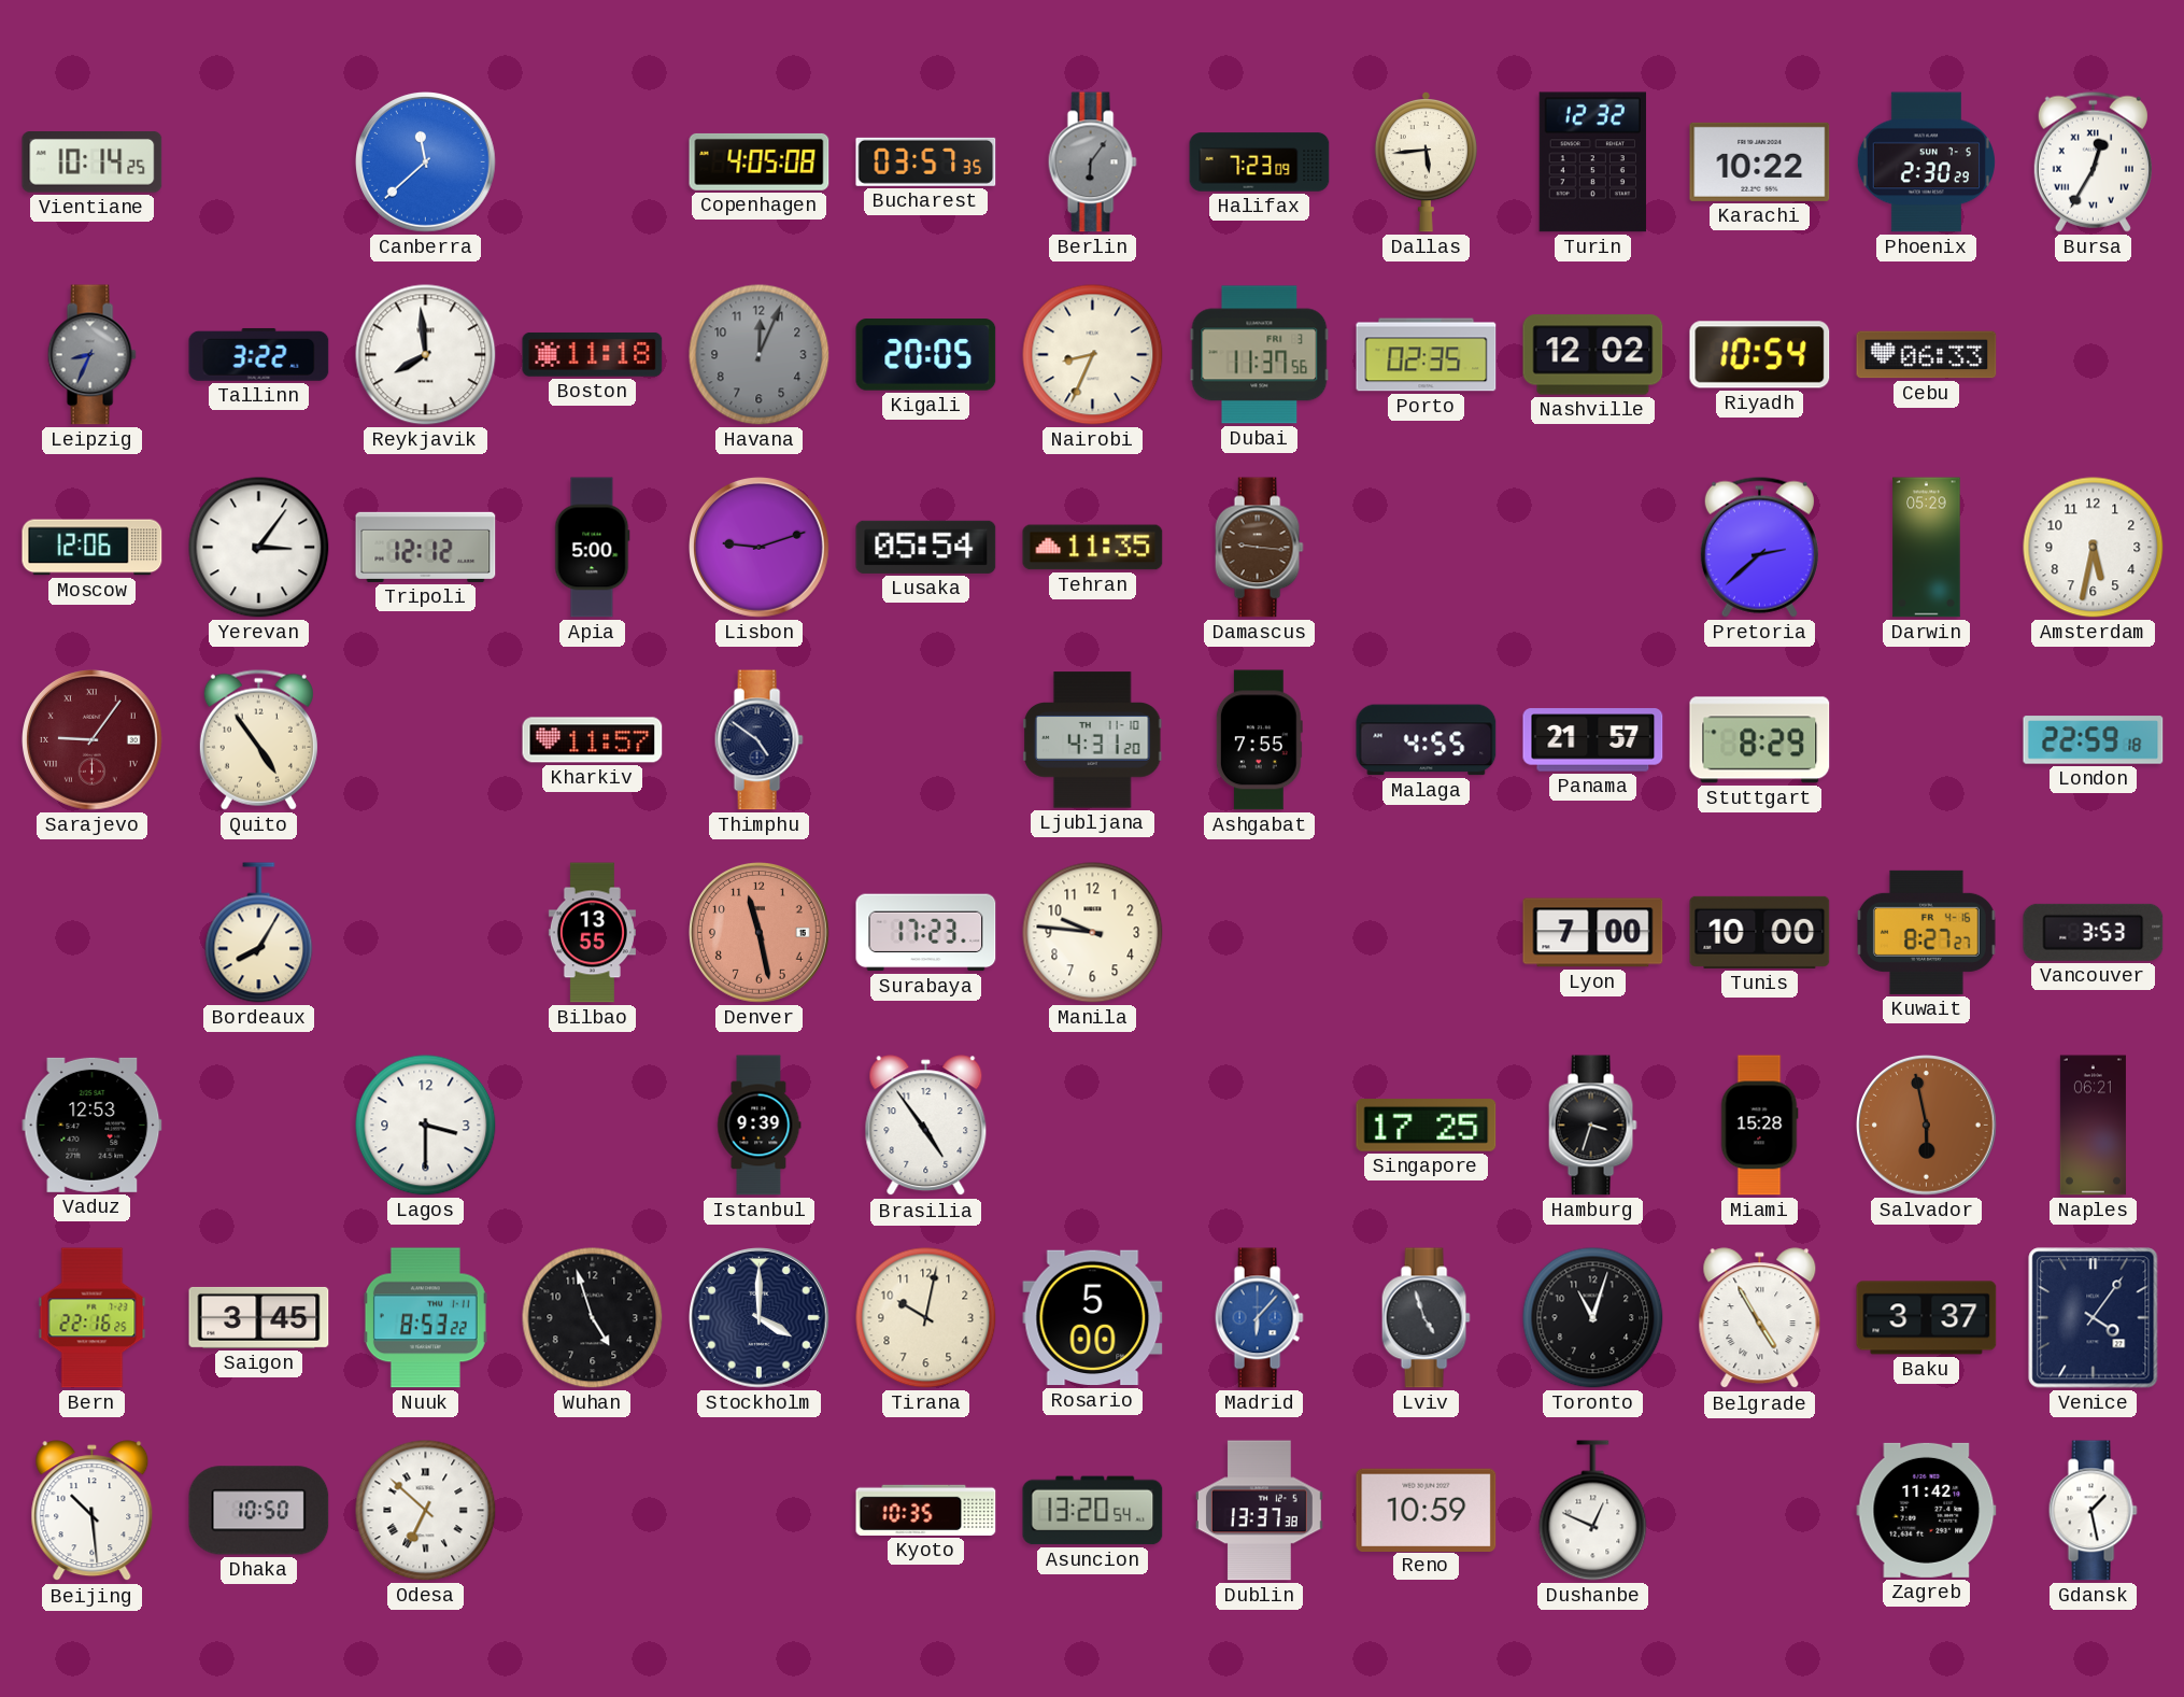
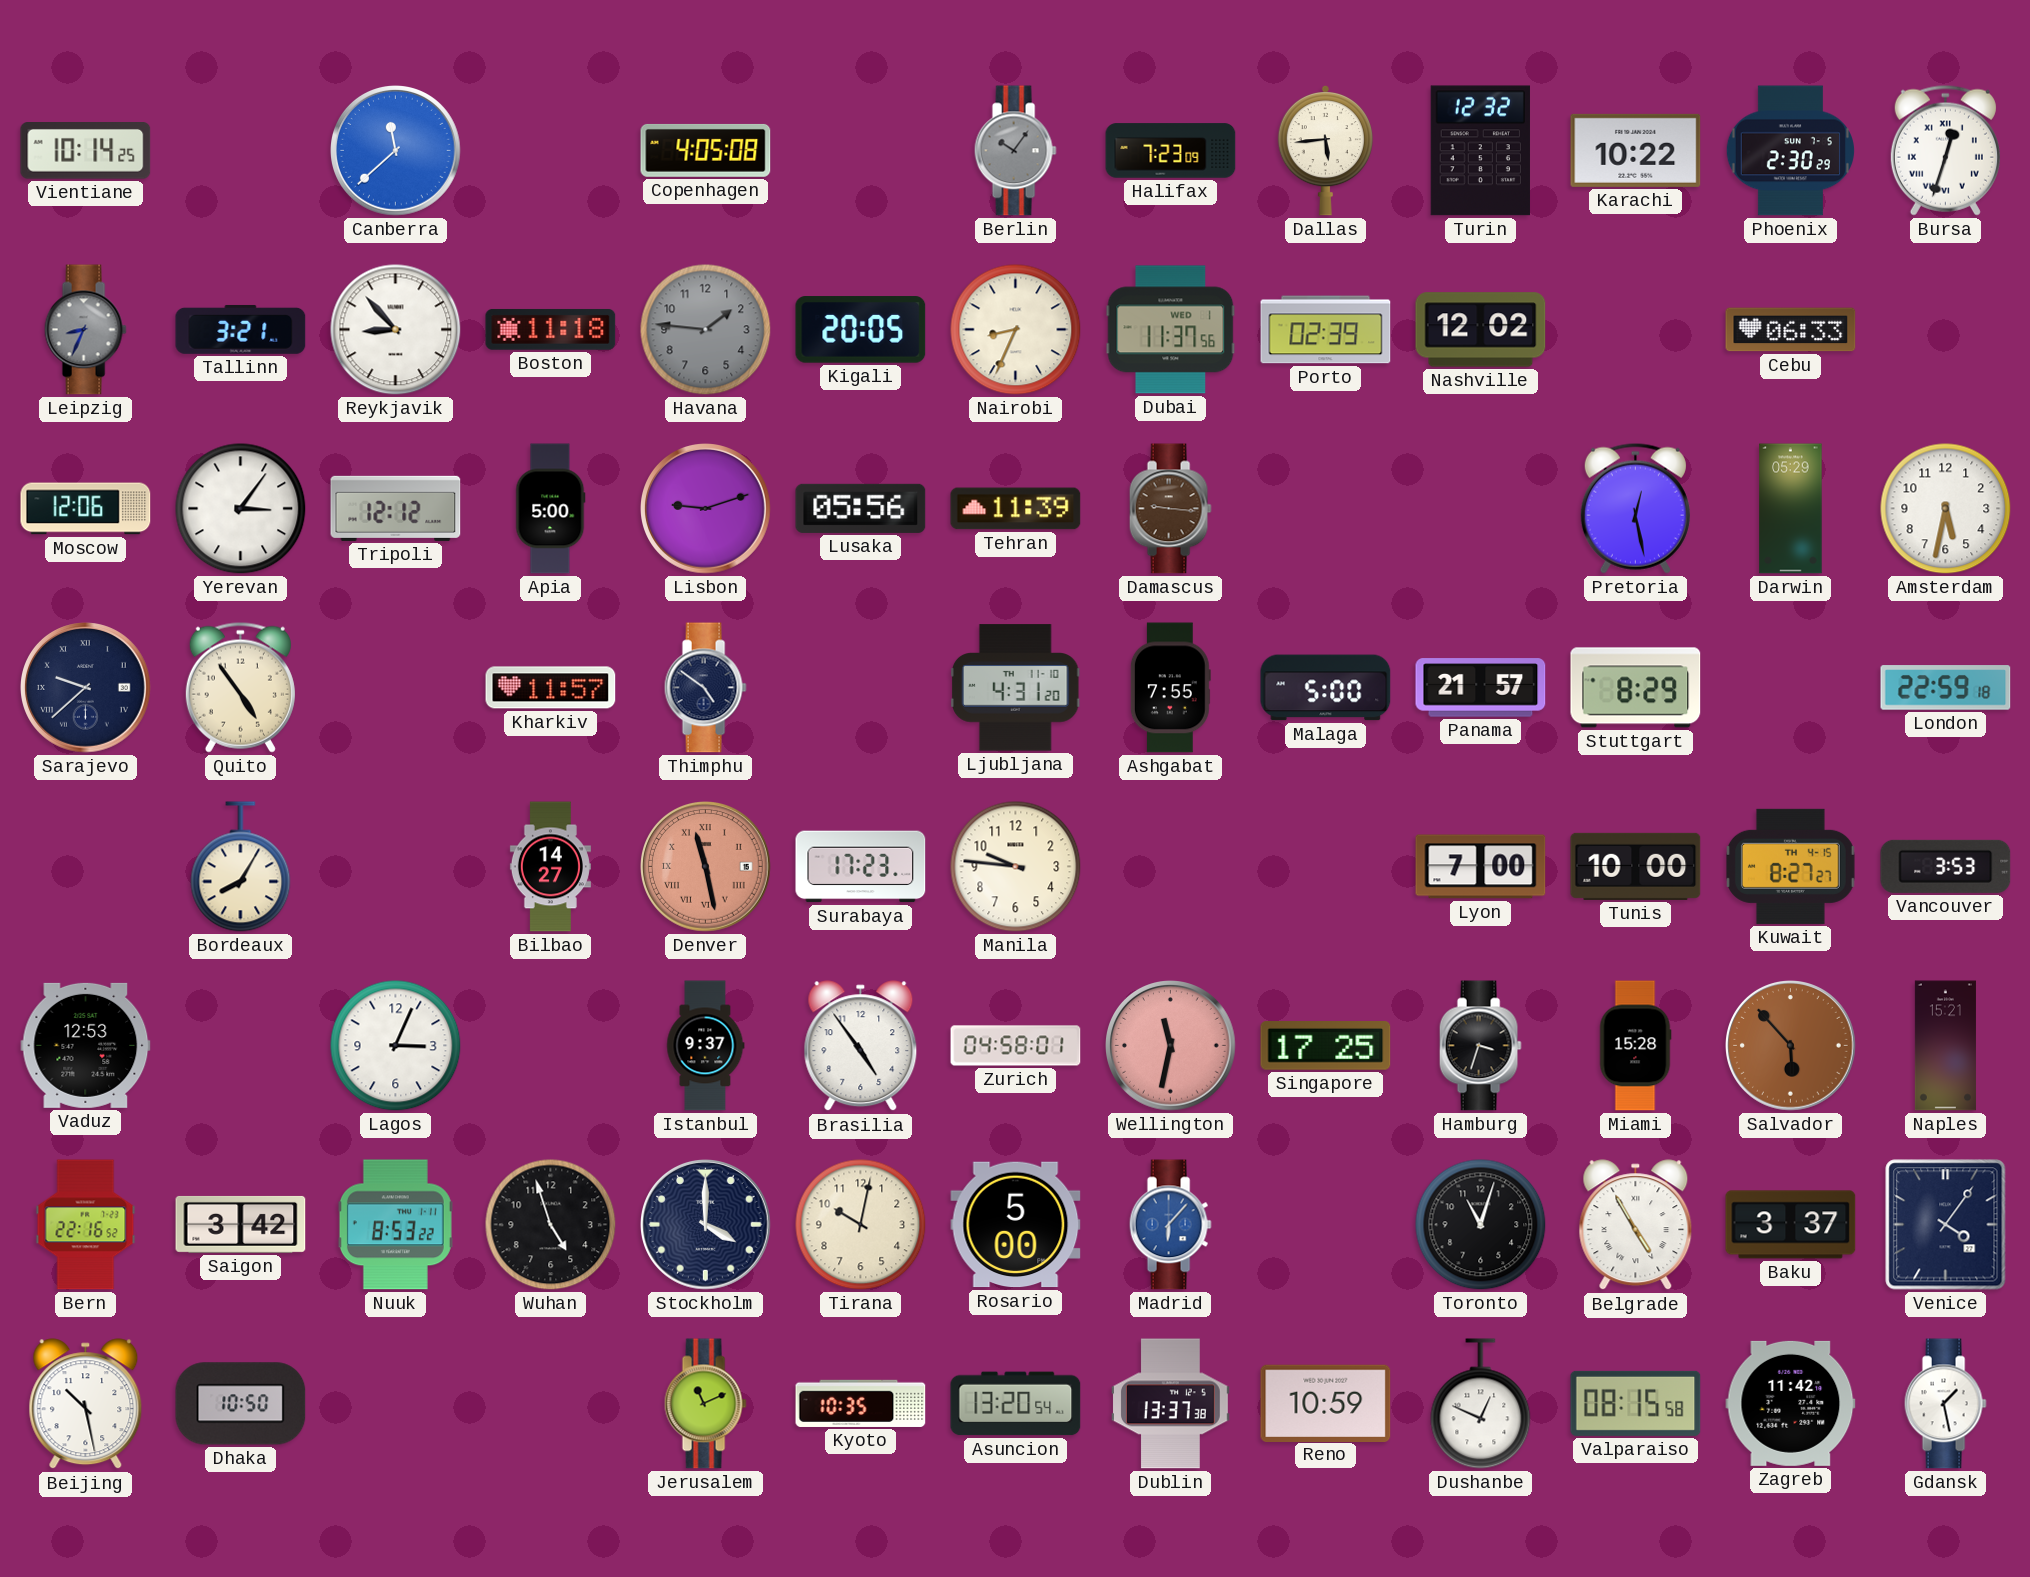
Bucharest: 03:57 -> none (926, 161)
Berlin: 6:06 -> 10:06 (1015, 151)
Bursa: 12:35 -> 12:33 (1945, 150)
Tallinn: 3:22 -> 3:21 (241, 329)
Reykjavik: 7:59 -> 8:53 (396, 330)
Havana: 12:04 -> 1:46 (706, 330)
Dubai date: FRI 3 -> WED 1 (1171, 330)
Porto: 02:35 -> 02:39 (1326, 330)
Riyadh: 10:54 -> none (1760, 355)
Lusaka: 05:54 -> 05:56 (861, 508)
Tehran: 11:35 -> 11:39 (1016, 509)
Pretoria: 2:38 -> 12:28 (1635, 508)
Sarajevo: 9:06 -> 9:38 (86, 688)
Sarajevo dial: burgundy -> navy (86, 688)
Malaga: 4:55 -> 5:00 (1326, 688)
Bilbao: 13:55 -> 14:27 (550, 867)
Denver numerals: Arabic -> Roman (706, 867)
Kuwait date: FR 4-16 -> TH 4-15 (1790, 866)
Lagos: 3:30 -> 3:04 (396, 1046)
Istanbul: 9:39 -> 9:37 (706, 1046)
Zurich: none -> 04:58 (1016, 1046)
Wellington: none -> 11:32 (1171, 1046)
Salvador: 5:58 -> 5:53 (1791, 1046)
Naples: 06:21 -> 15:21 (1945, 1046)
Bern: 22:16:25 -> 22:16:52 (86, 1225)
Saigon: 3:45 -> 3:42 (241, 1224)
Lviv: 4:57 -> none (1426, 1318)
Beijing: 10:29 -> 10:28 (86, 1404)
Odesa: 6:52 -> none (426, 1511)
Jerusalem: none -> 11:11 (705, 1404)
Valparaiso: none -> 08:15 (1636, 1403)
